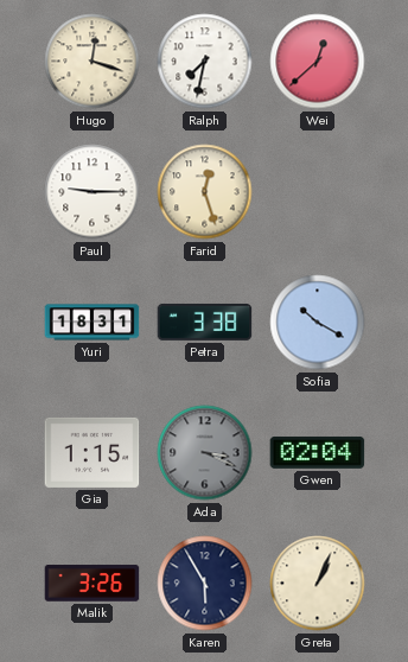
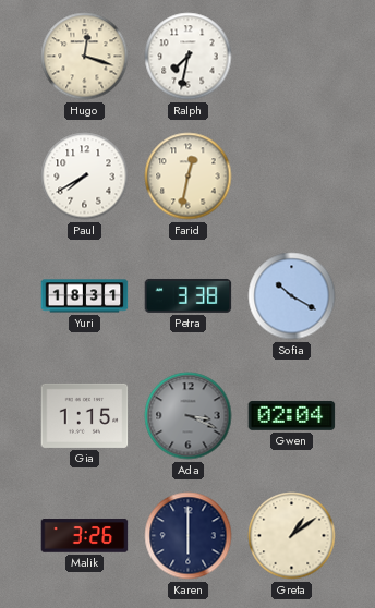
Wei: 12:38 -> none (318, 62)
Paul: 9:15 -> 7:40 (85, 177)
Farid: 12:27 -> 12:32 (189, 177)
Karen: 5:55 -> 6:00 (189, 536)
Greta: 1:04 -> 1:09 (292, 536)
